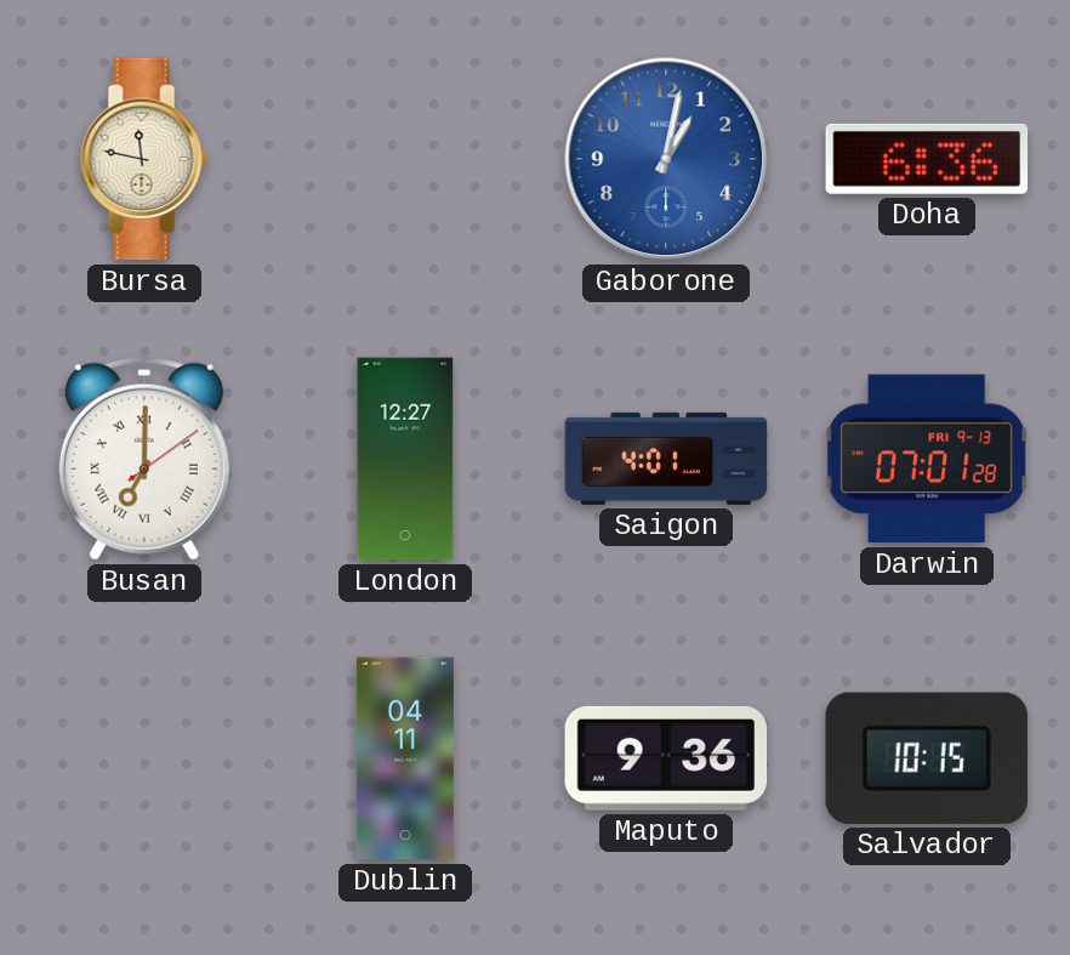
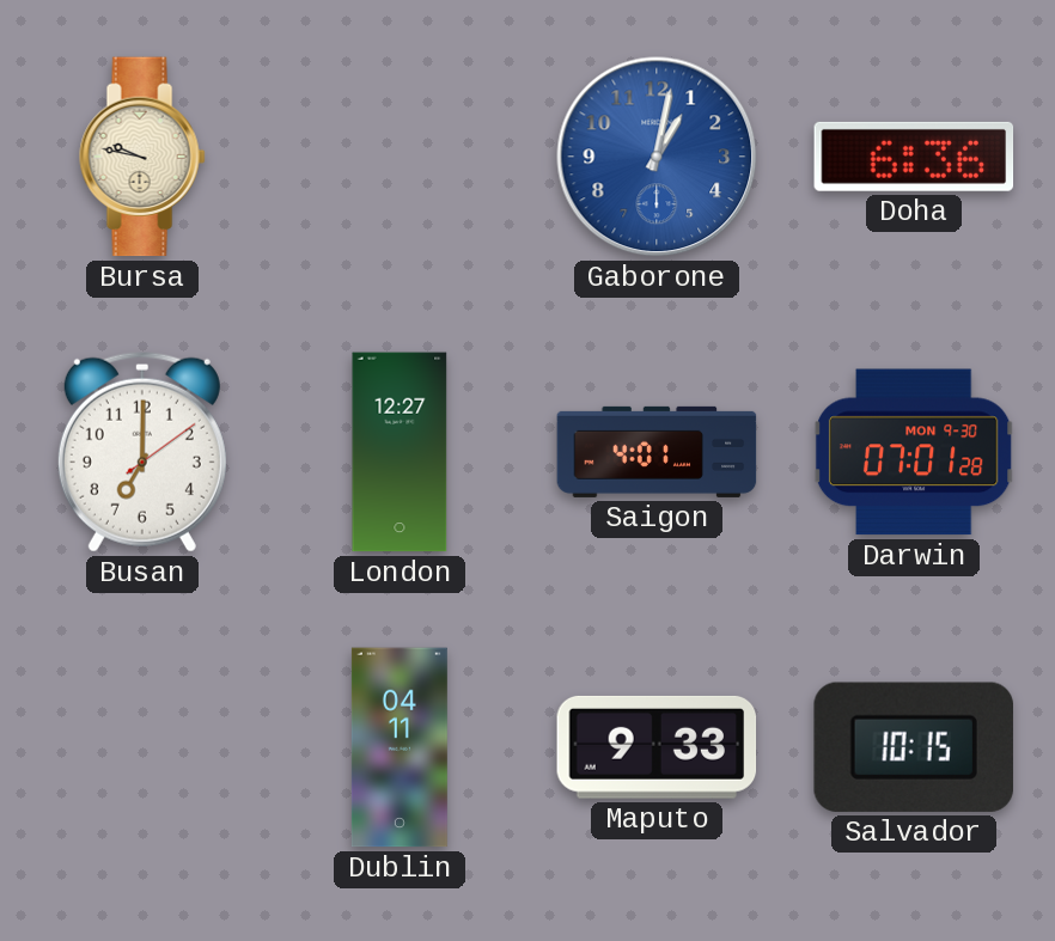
Bursa: 11:47 -> 9:47 (142, 157)
Busan numerals: Roman -> Arabic (142, 452)
Darwin date: FRI 9-13 -> MON 9-30 (914, 452)
Maputo: 9:36 -> 9:33 (657, 747)
